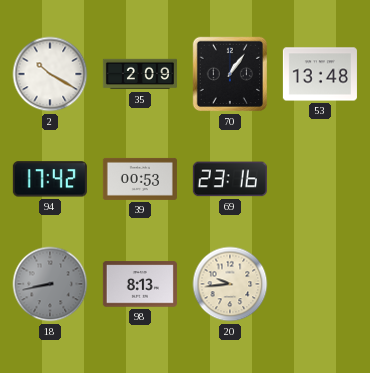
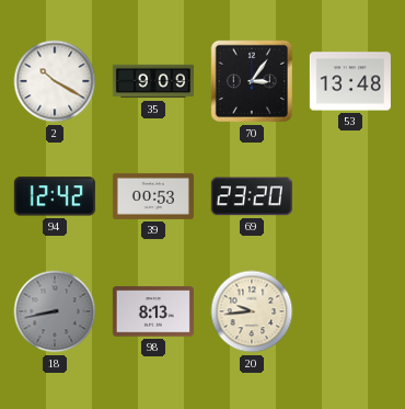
35: 2:09 -> 9:09 (153, 81)
70: 1:06 -> 3:06 (252, 81)
94: 17:42 -> 12:42 (55, 196)
69: 23:16 -> 23:20 (252, 196)
